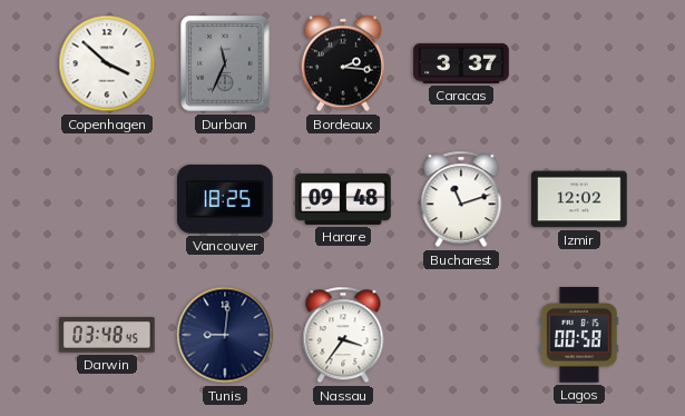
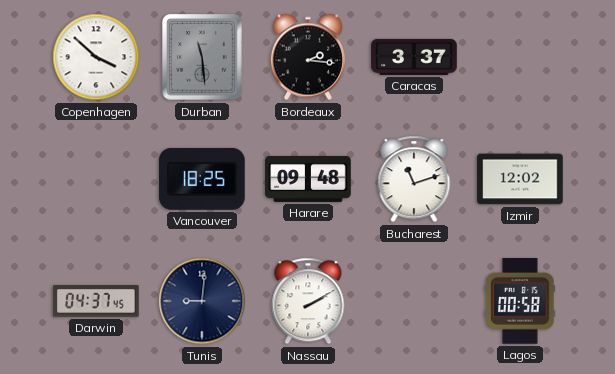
Durban: 11:34 -> 11:29 (202, 57)
Darwin: 03:48 -> 04:37 (96, 301)
Nassau: 3:36 -> 2:10 (308, 301)
